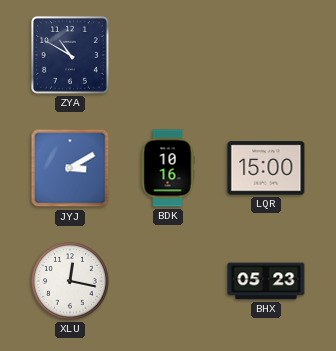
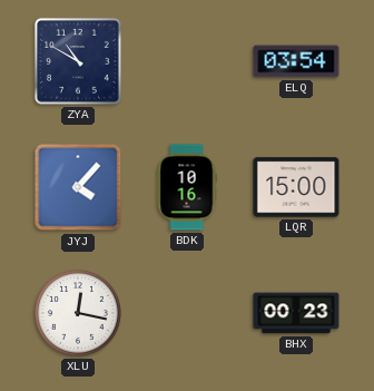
ELQ: none -> 03:54 (296, 61)
JYJ: 3:10 -> 4:07 (78, 187)
BHX: 05:23 -> 00:23 (296, 313)
